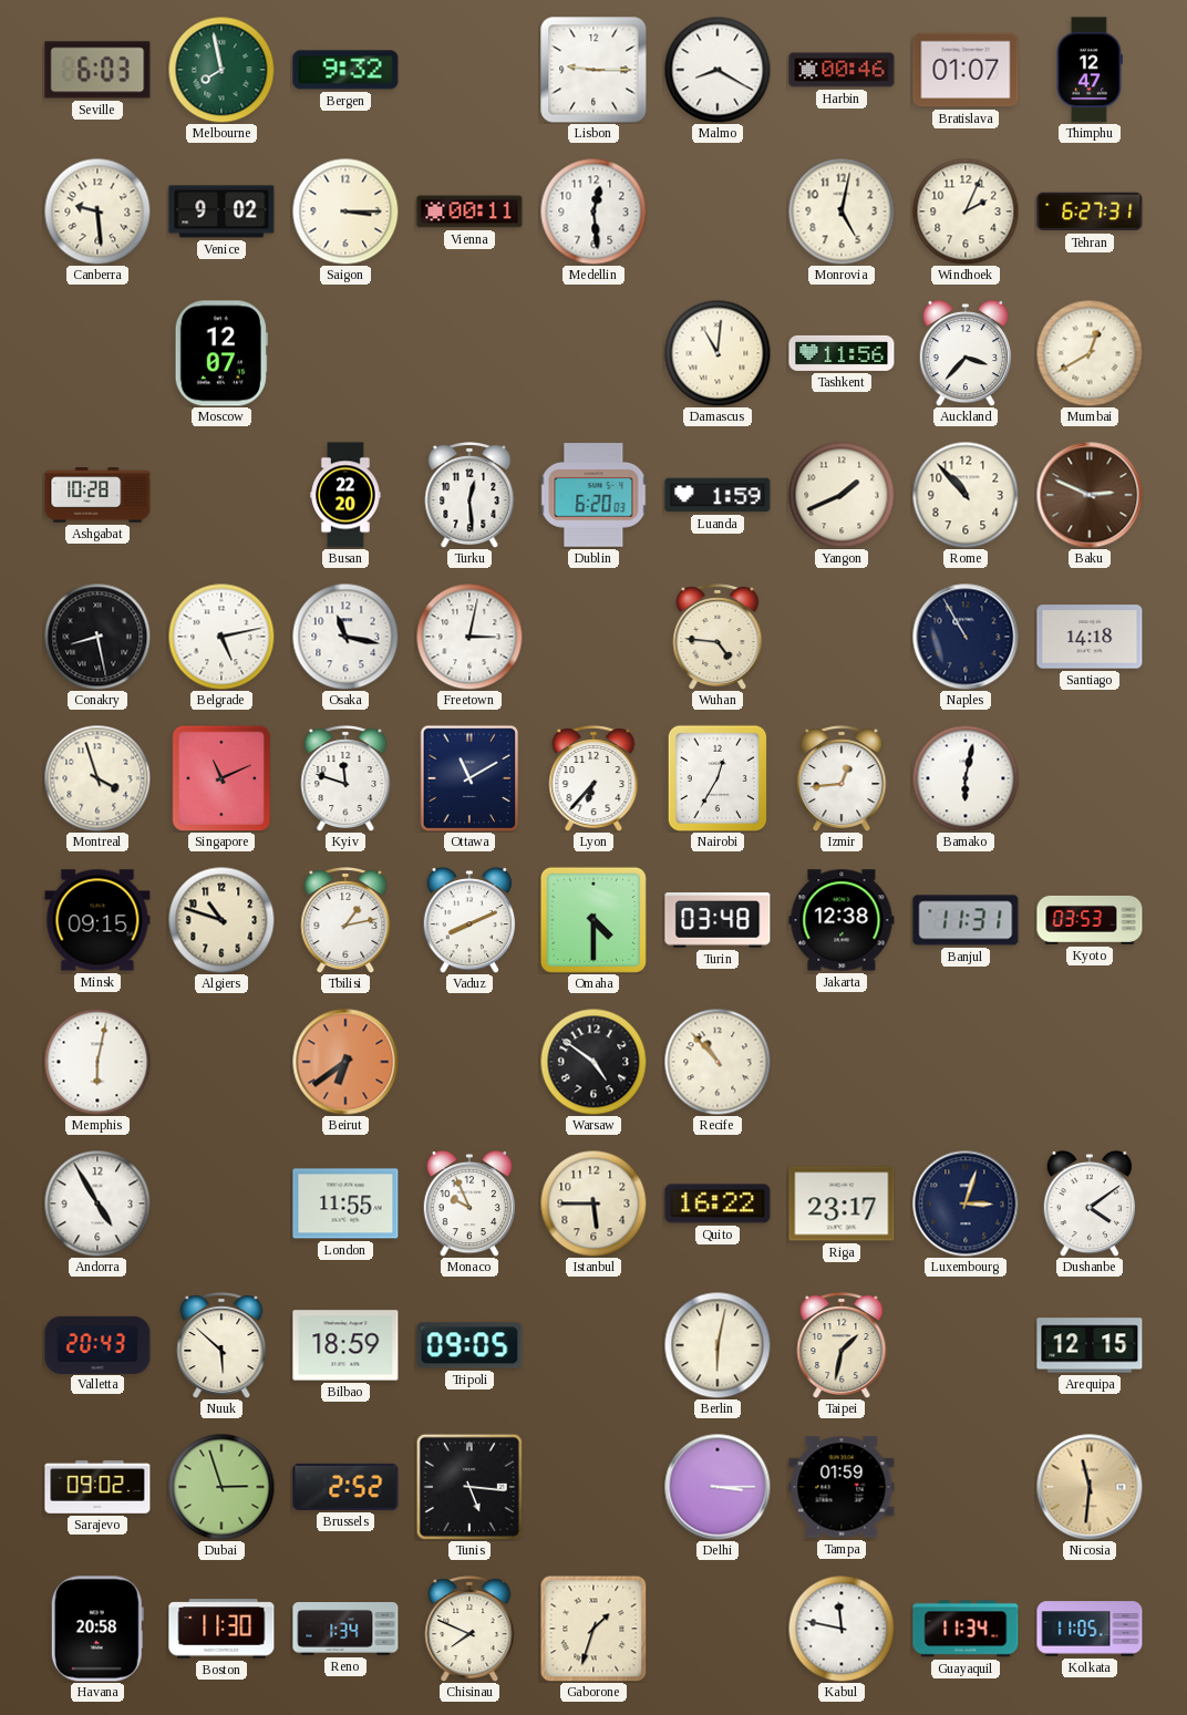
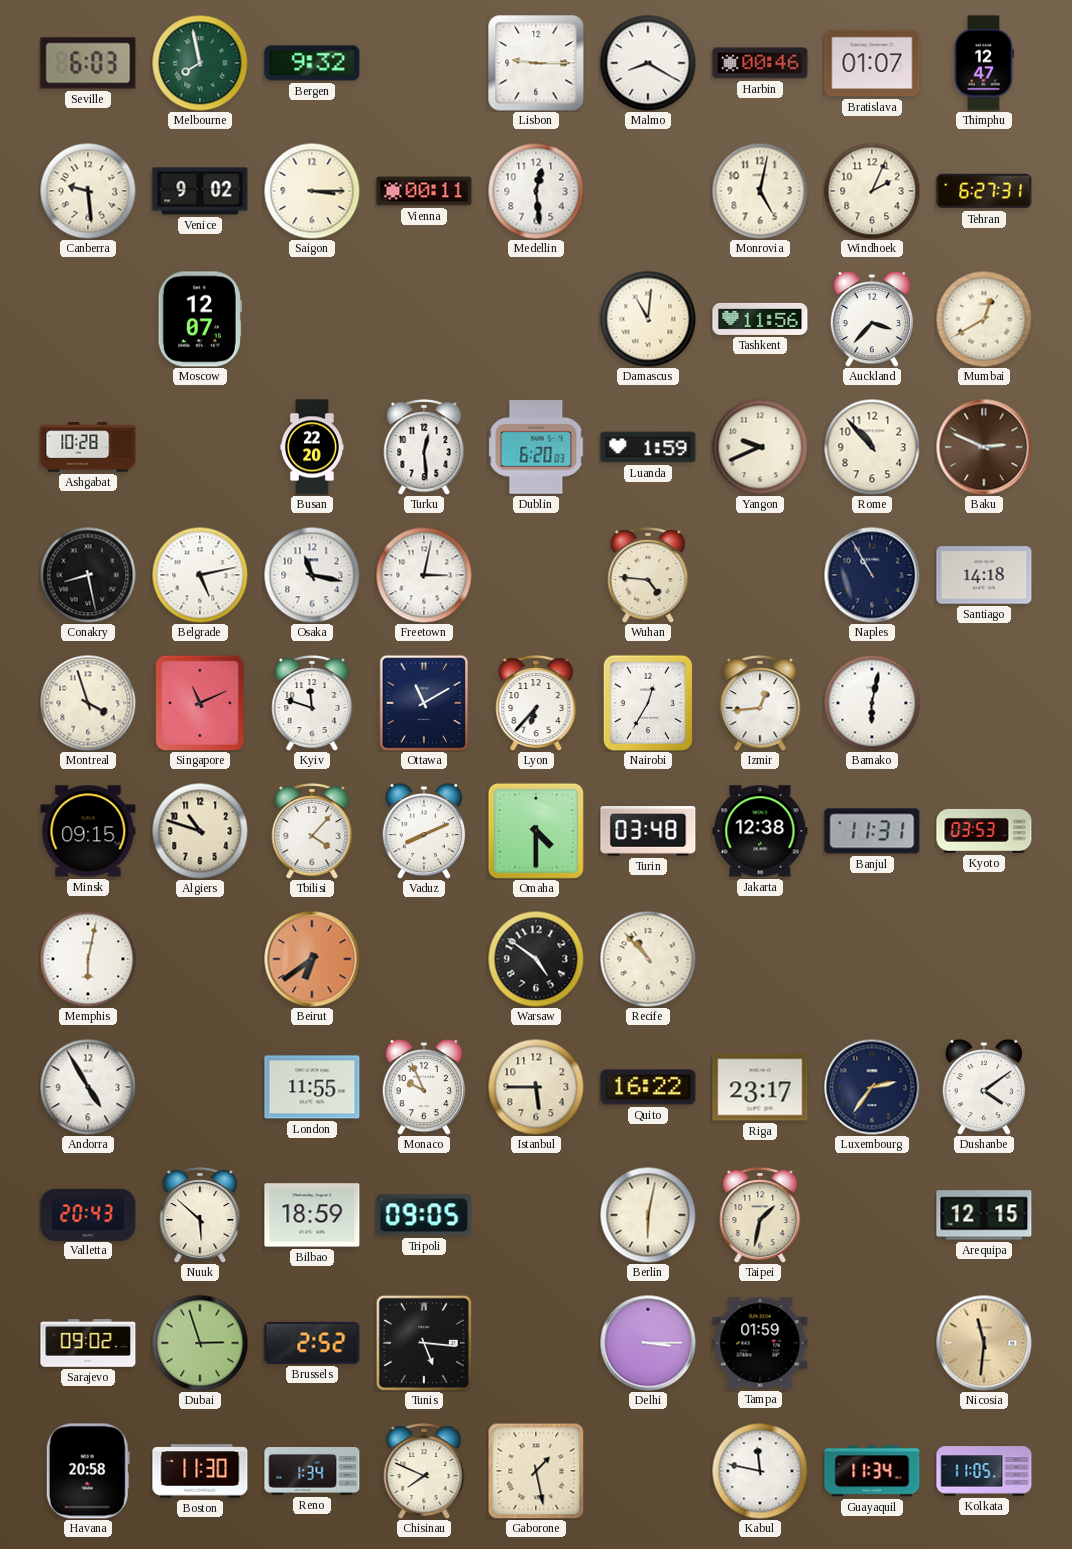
Yangon: 1:41 -> 9:41 (760, 447)
Tbilisi: 1:13 -> 4:07 (312, 832)
Luxembourg: 3:03 -> 2:36 (872, 1087)
Gaborone: 1:33 -> 1:28 (536, 1471)
